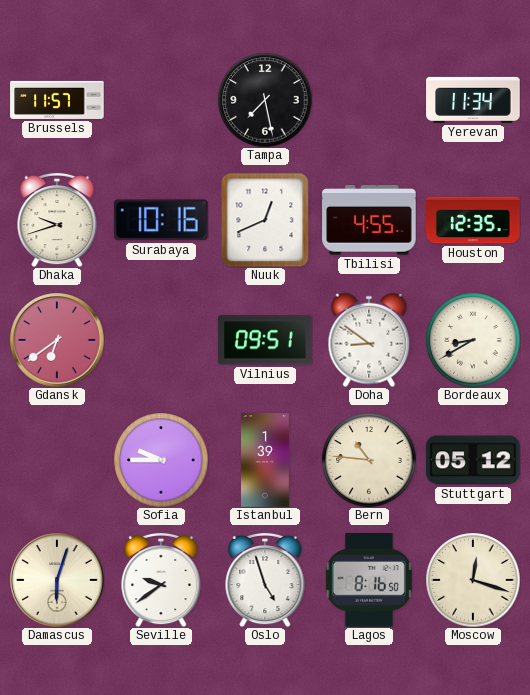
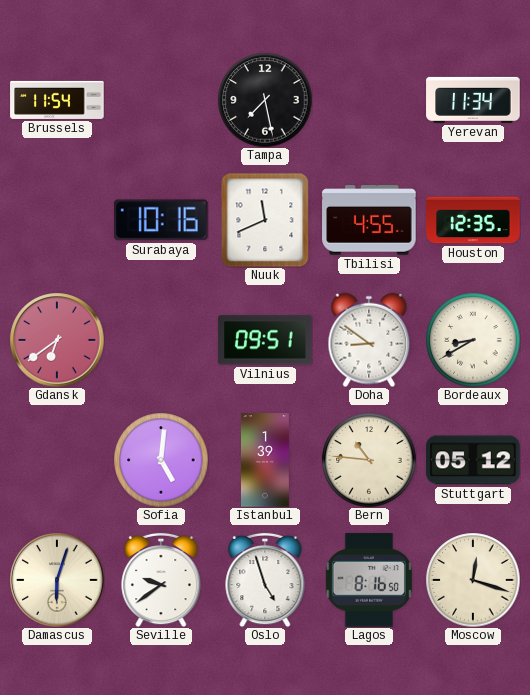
Brussels: 11:57 -> 11:54 (57, 100)
Dhaka: 9:42 -> none (57, 220)
Nuuk: 12:41 -> 11:41 (265, 220)
Sofia: 9:45 -> 5:01 (161, 460)
